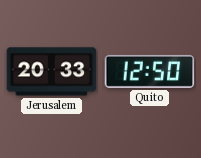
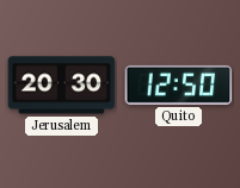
Jerusalem: 20:33 -> 20:30 (62, 86)
